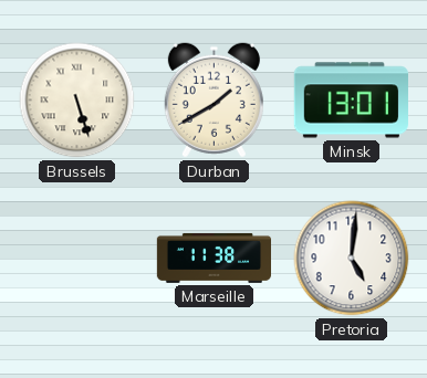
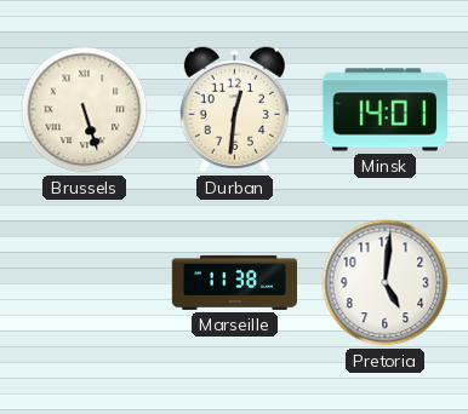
Durban: 1:40 -> 12:31 (234, 110)
Minsk: 13:01 -> 14:01 (384, 110)
